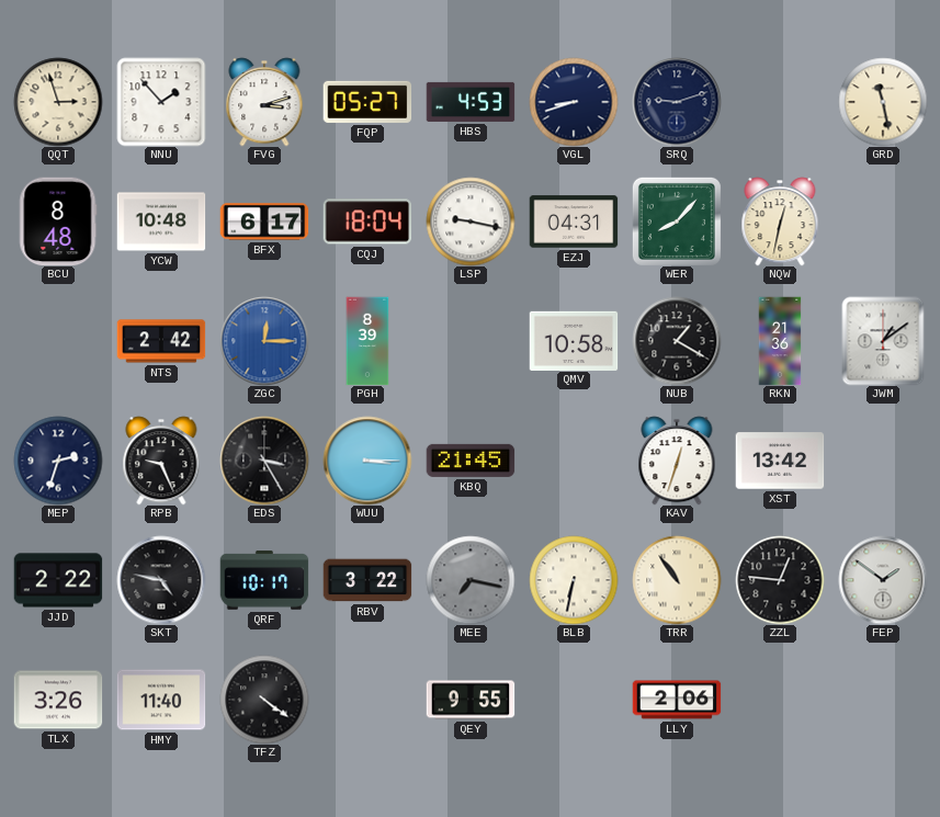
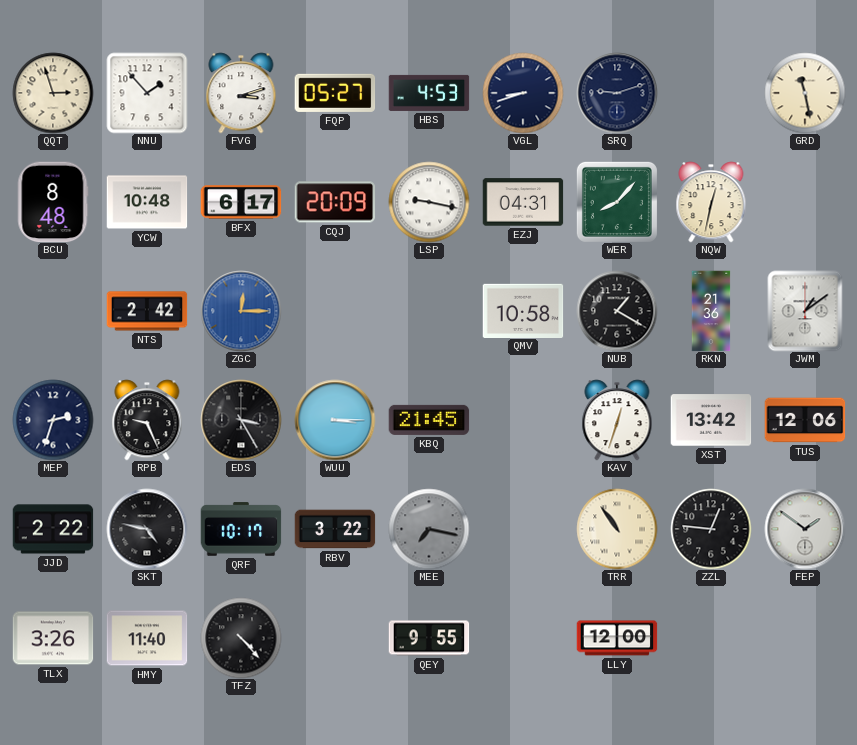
CQJ: 18:04 -> 20:09 (335, 202)
PGH: 8:39 -> none (367, 341)
TUS: none -> 12:06 (805, 420)
BLB: 6:32 -> none (574, 580)
TFZ: 4:21 -> 4:23 (241, 638)
LLY: 2:06 -> 12:00 (617, 638)
